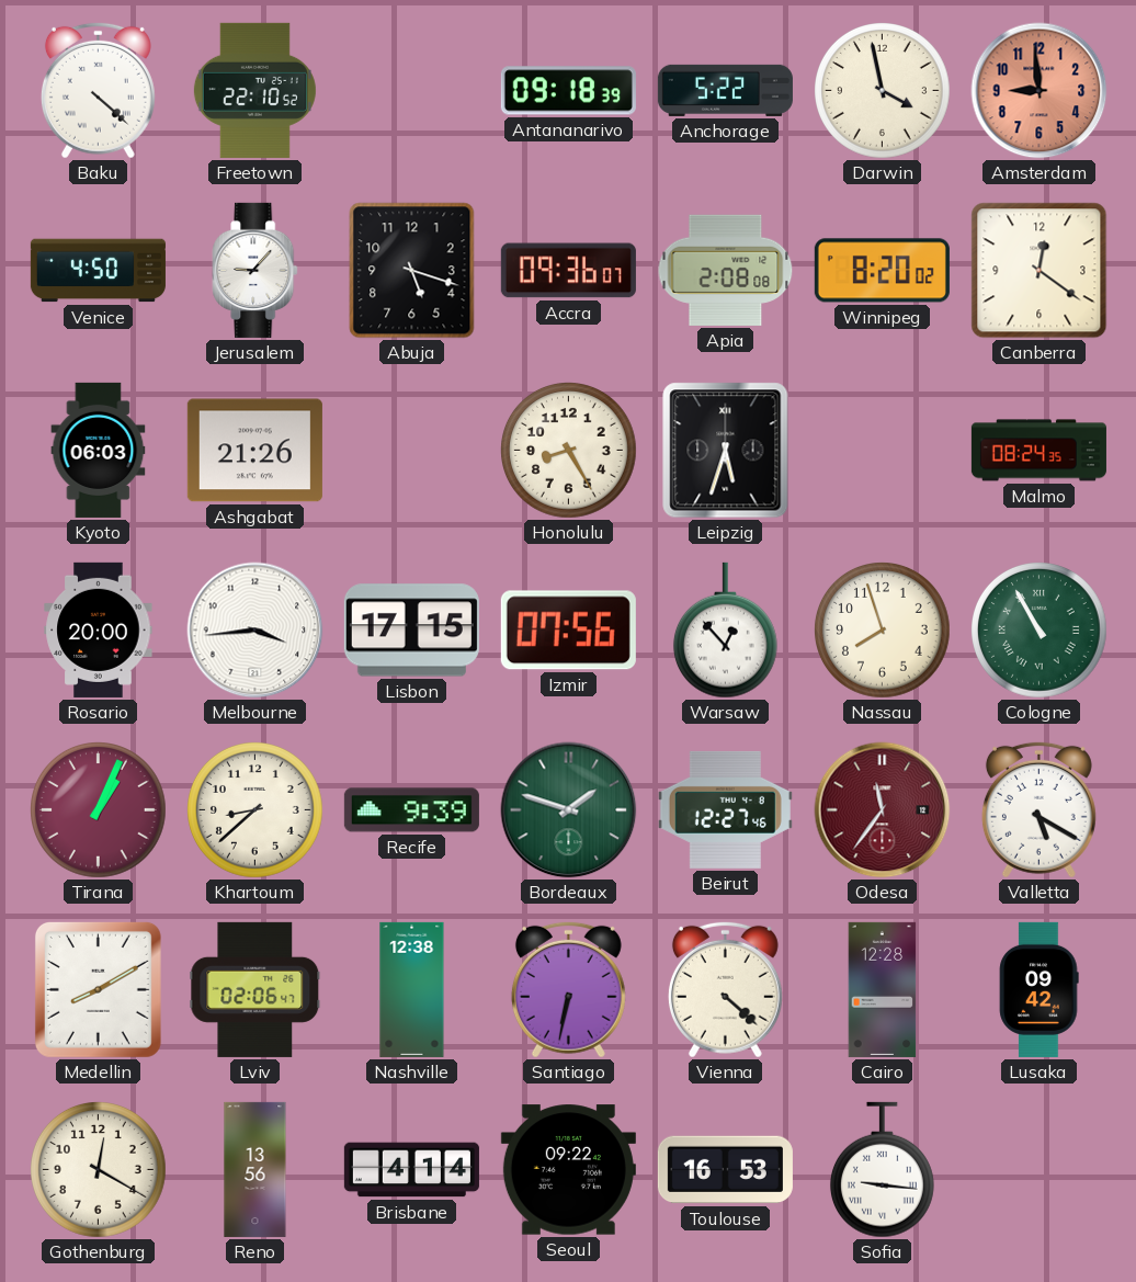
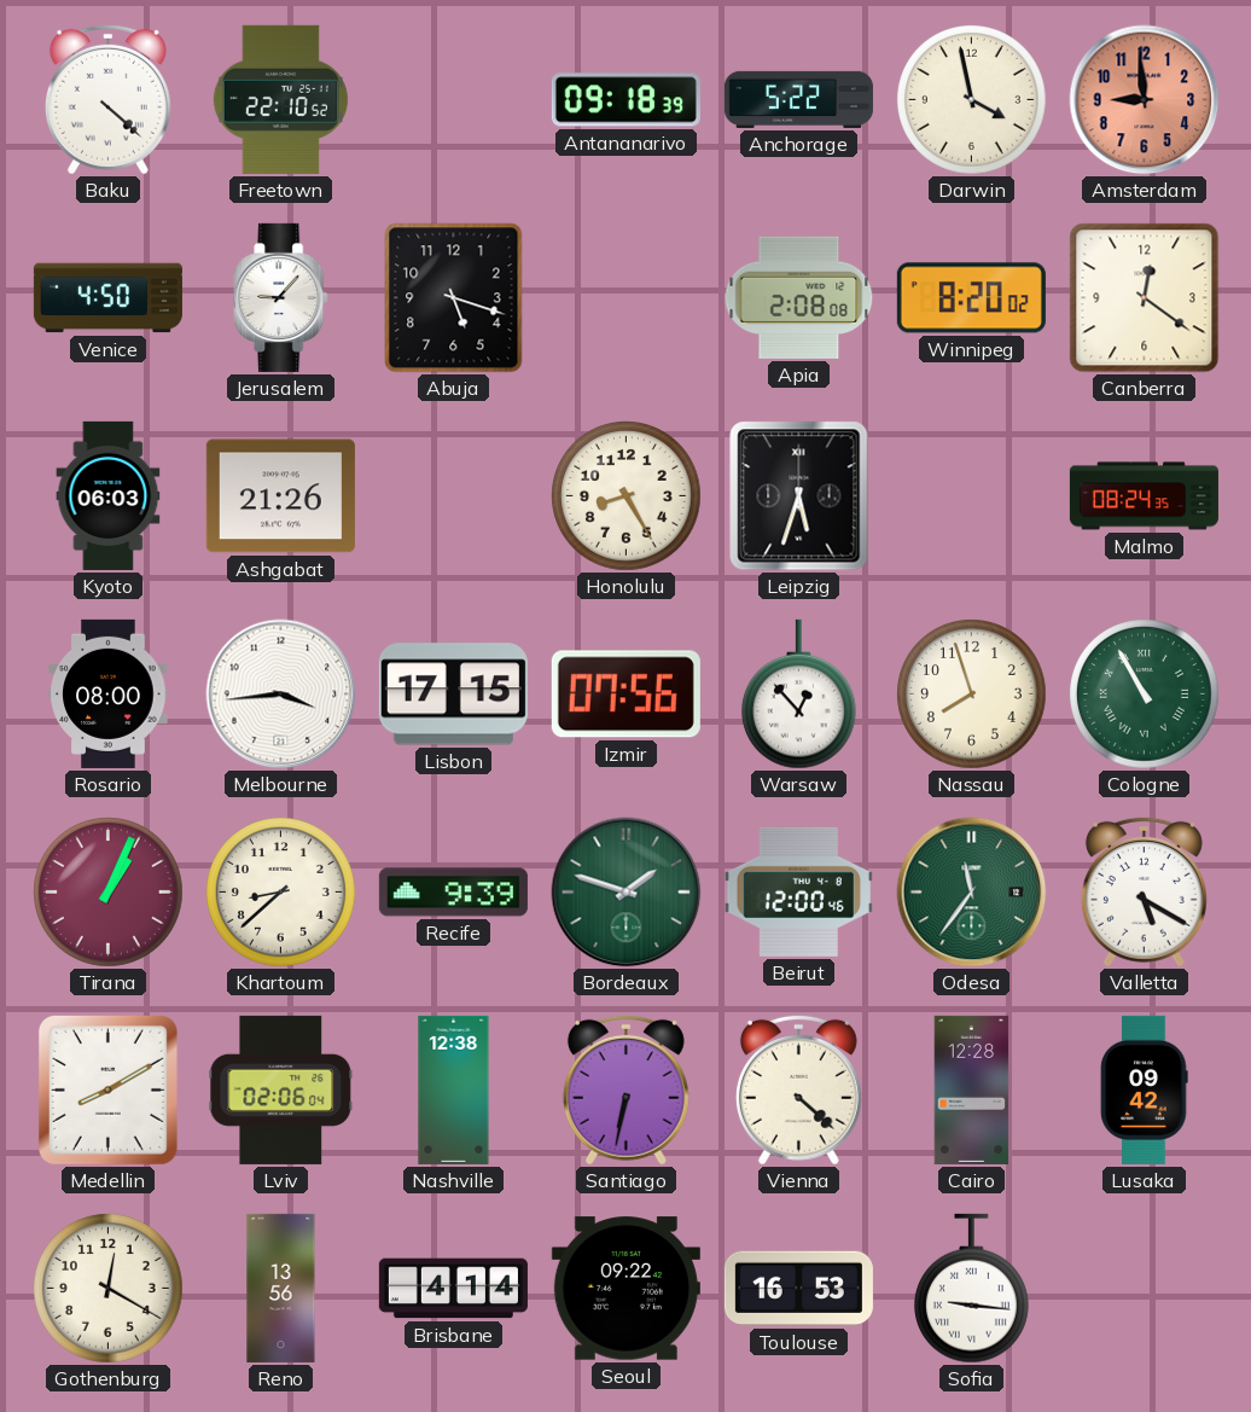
Accra: 09:36 -> none (568, 271)
Rosario: 20:00 -> 08:00 (109, 693)
Beirut: 12:27 -> 12:00 (798, 891)
Odesa dial: burgundy -> green (972, 893)
Lviv: 02:06:47 -> 02:06:04 (281, 1089)
